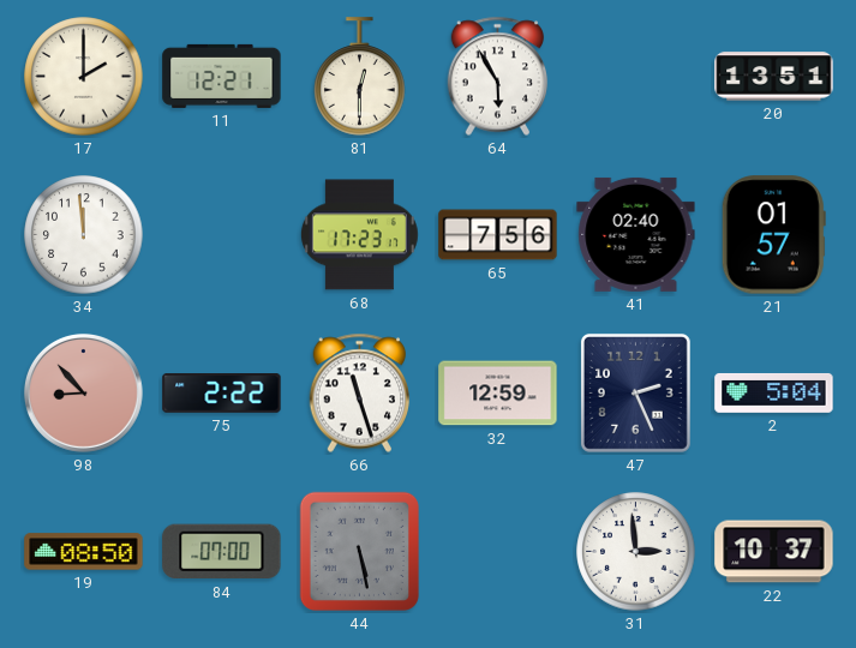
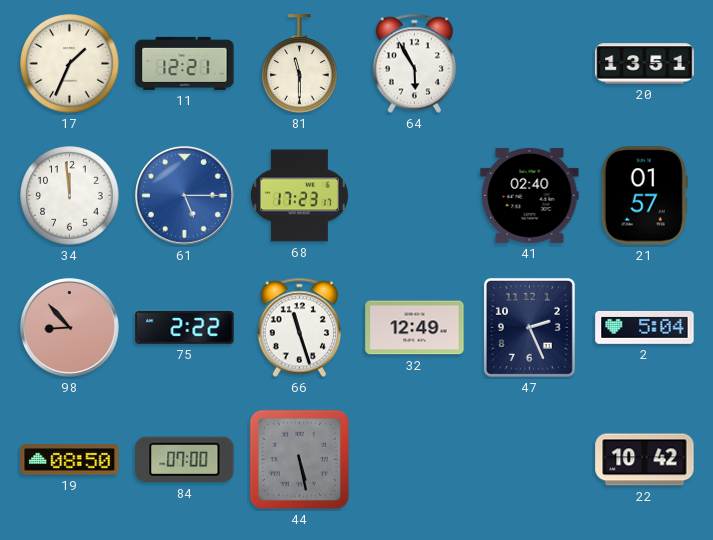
17: 2:00 -> 1:34 (70, 64)
81: 12:30 -> 11:30 (300, 64)
61: none -> 5:15 (184, 195)
65: 7:56 -> none (498, 235)
32: 12:59 -> 12:49 (415, 328)
31: 2:59 -> none (636, 552)
22: 10:37 -> 10:42 (645, 460)
